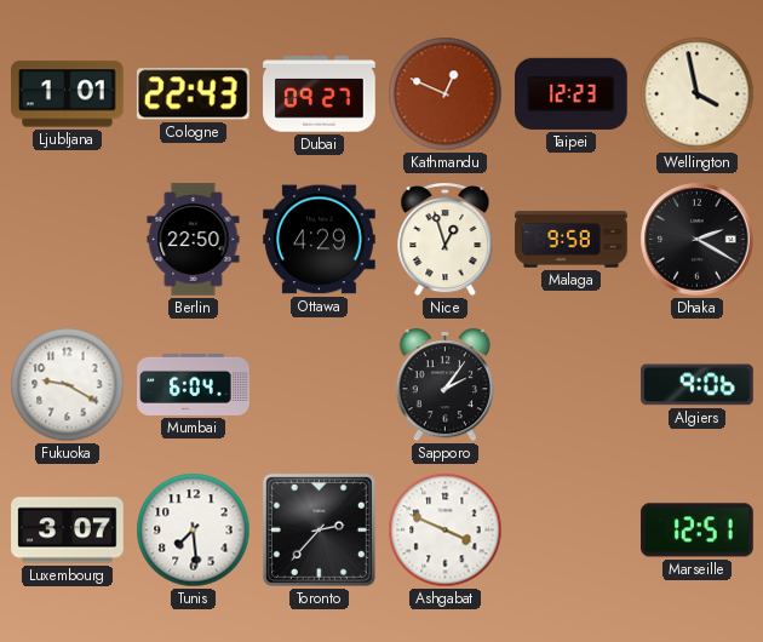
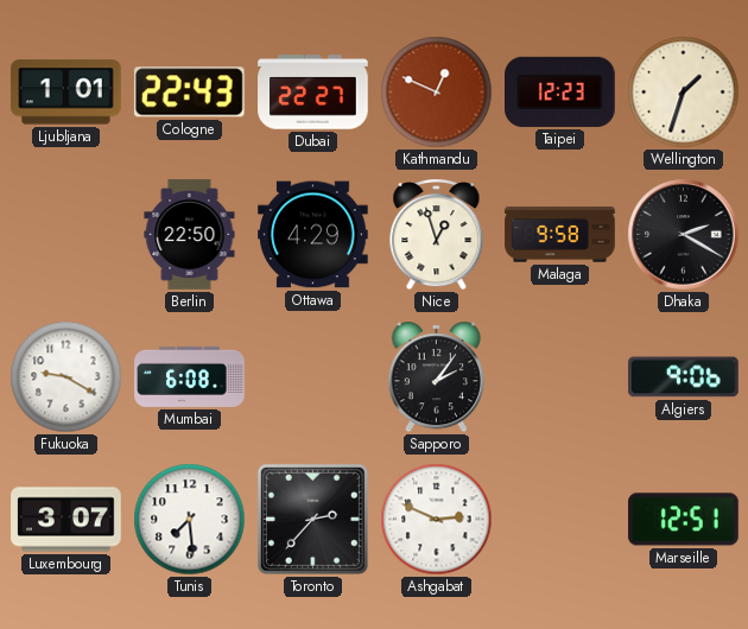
Dubai: 09:27 -> 22:27 (313, 93)
Wellington: 3:58 -> 1:33 (684, 93)
Mumbai: 6:04 -> 6:08 (190, 376)
Ashgabat: 3:49 -> 2:49 (437, 520)
